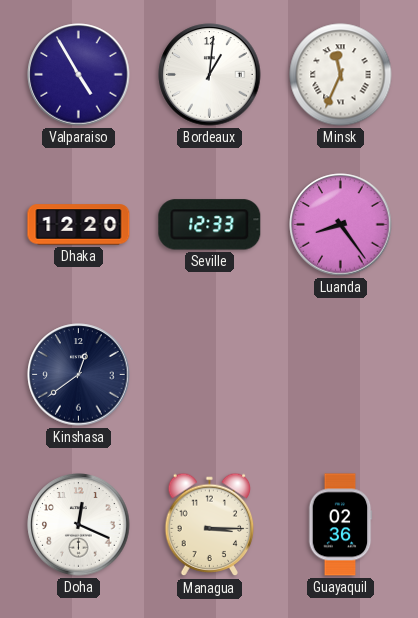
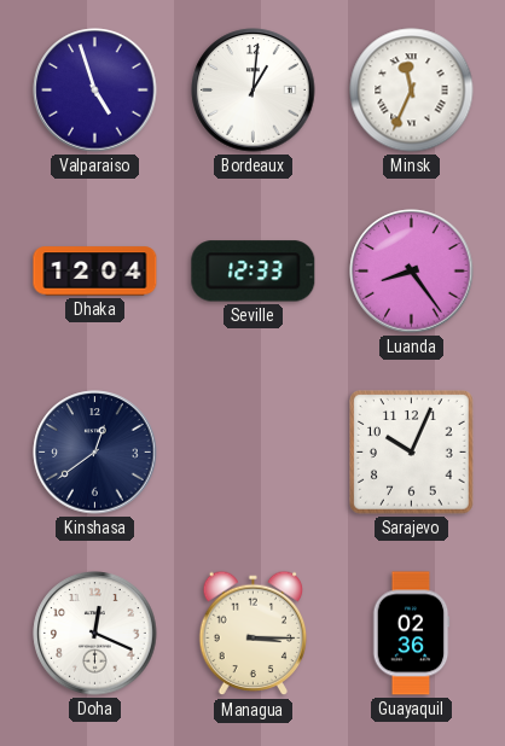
Valparaiso: 4:55 -> 4:57 (95, 91)
Dhaka: 12:20 -> 12:04 (95, 272)
Sarajevo: none -> 10:04 (412, 453)
